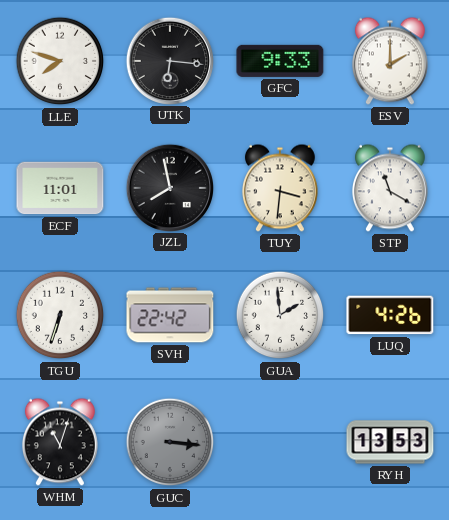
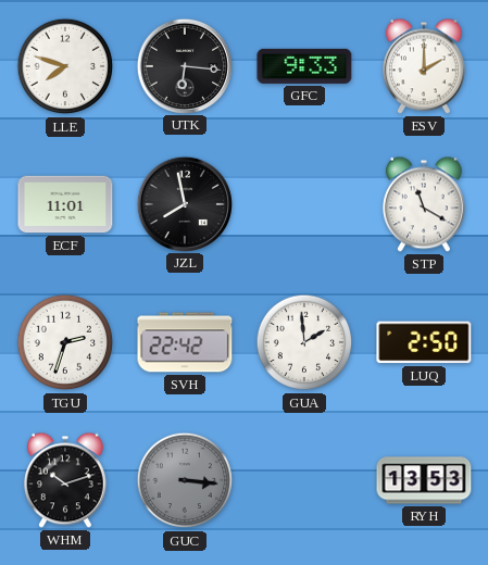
TUY: 3:31 -> none (280, 188)
TGU: 6:33 -> 2:33 (65, 342)
LUQ: 4:26 -> 2:50 (424, 342)
WHM: 11:03 -> 10:12 (65, 480)
